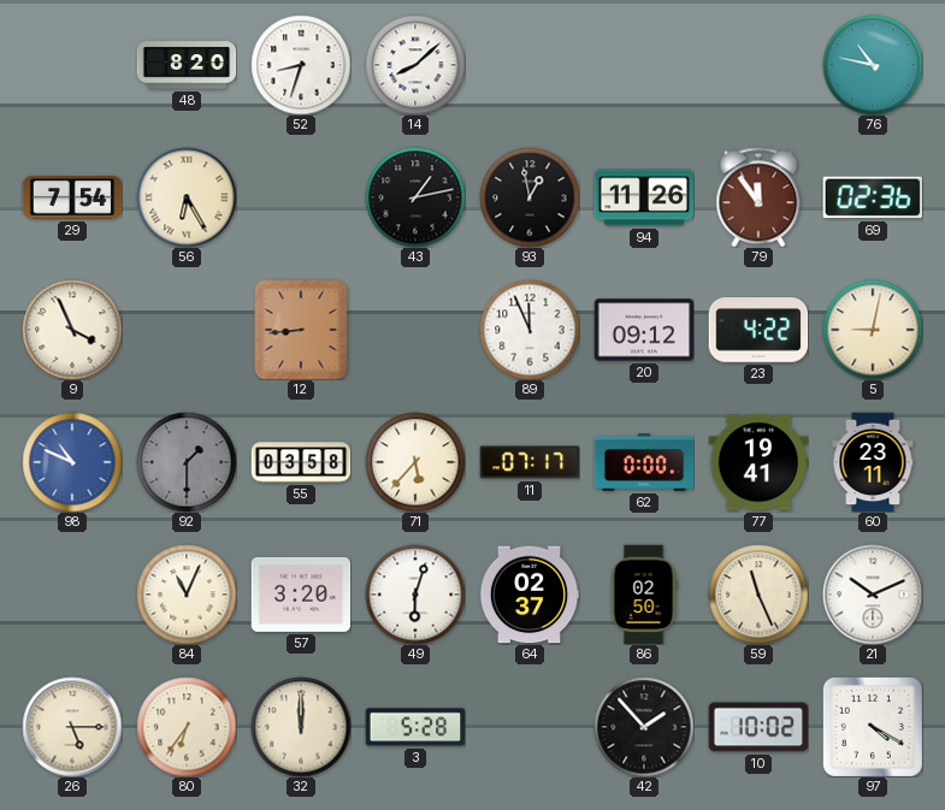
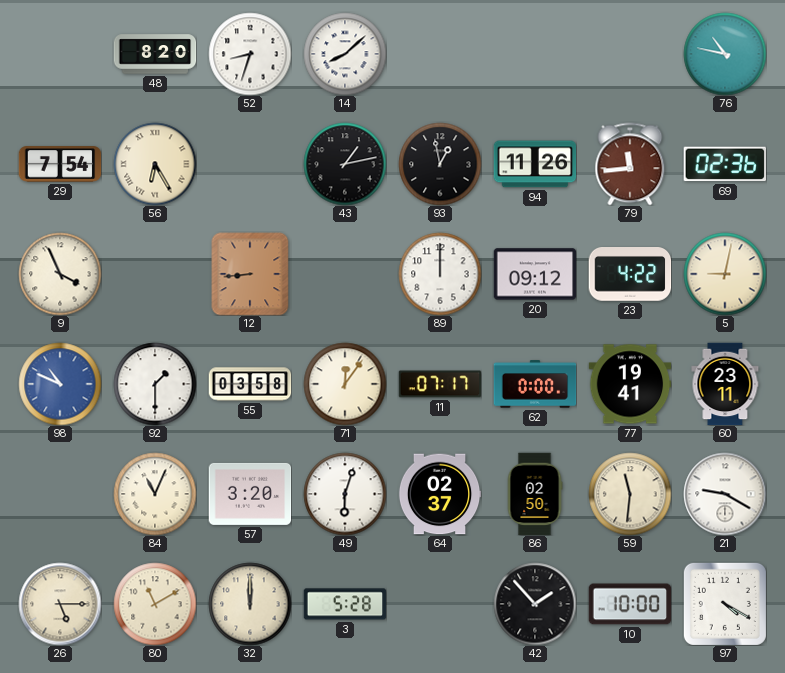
79: 11:54 -> 11:44 (630, 164)
89: 11:56 -> 12:00 (440, 274)
92 dial: grey -> white (155, 384)
71: 5:37 -> 12:06 (345, 384)
59: 11:26 -> 11:31 (630, 494)
21: 10:11 -> 9:20 (725, 494)
80: 6:36 -> 11:10 (155, 604)
10: 10:02 -> 10:00 (630, 604)
